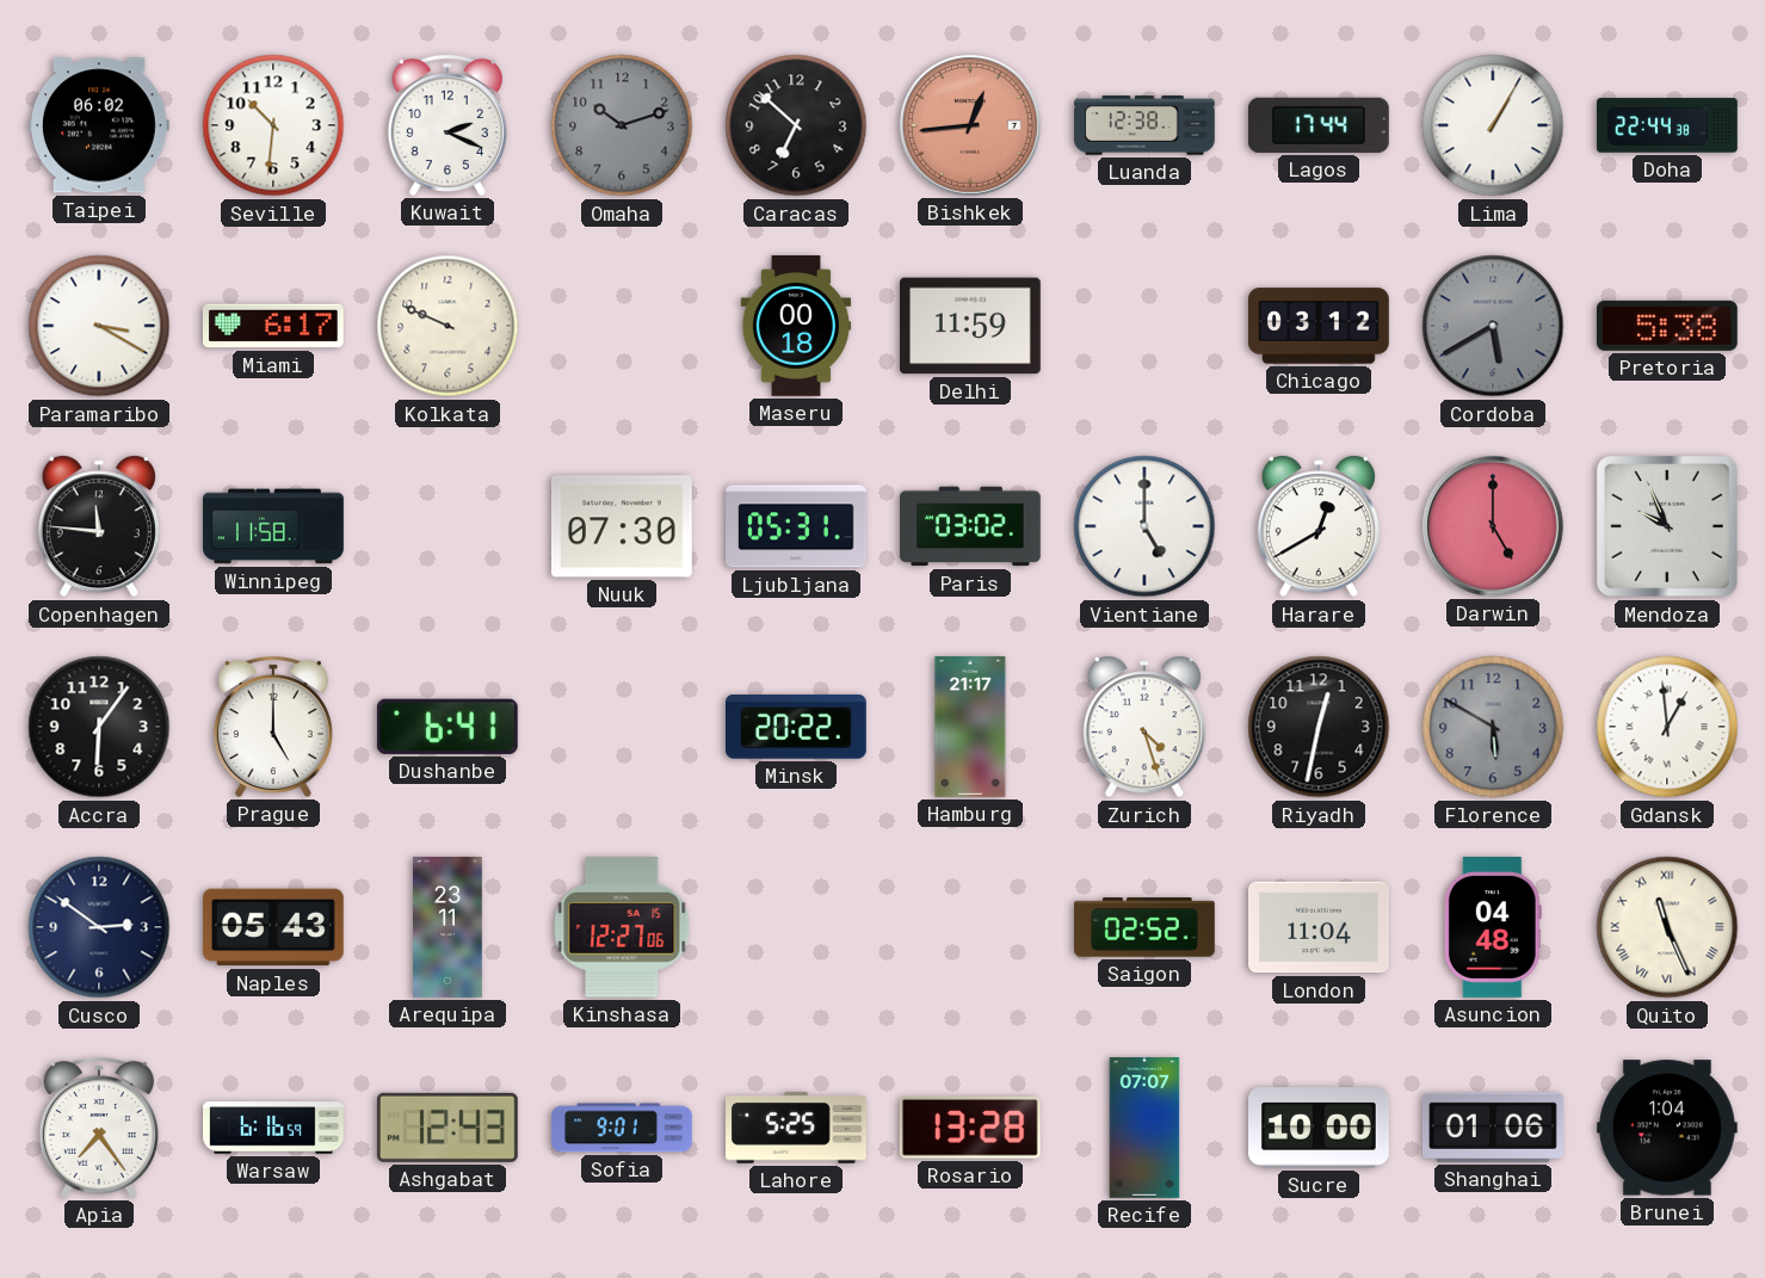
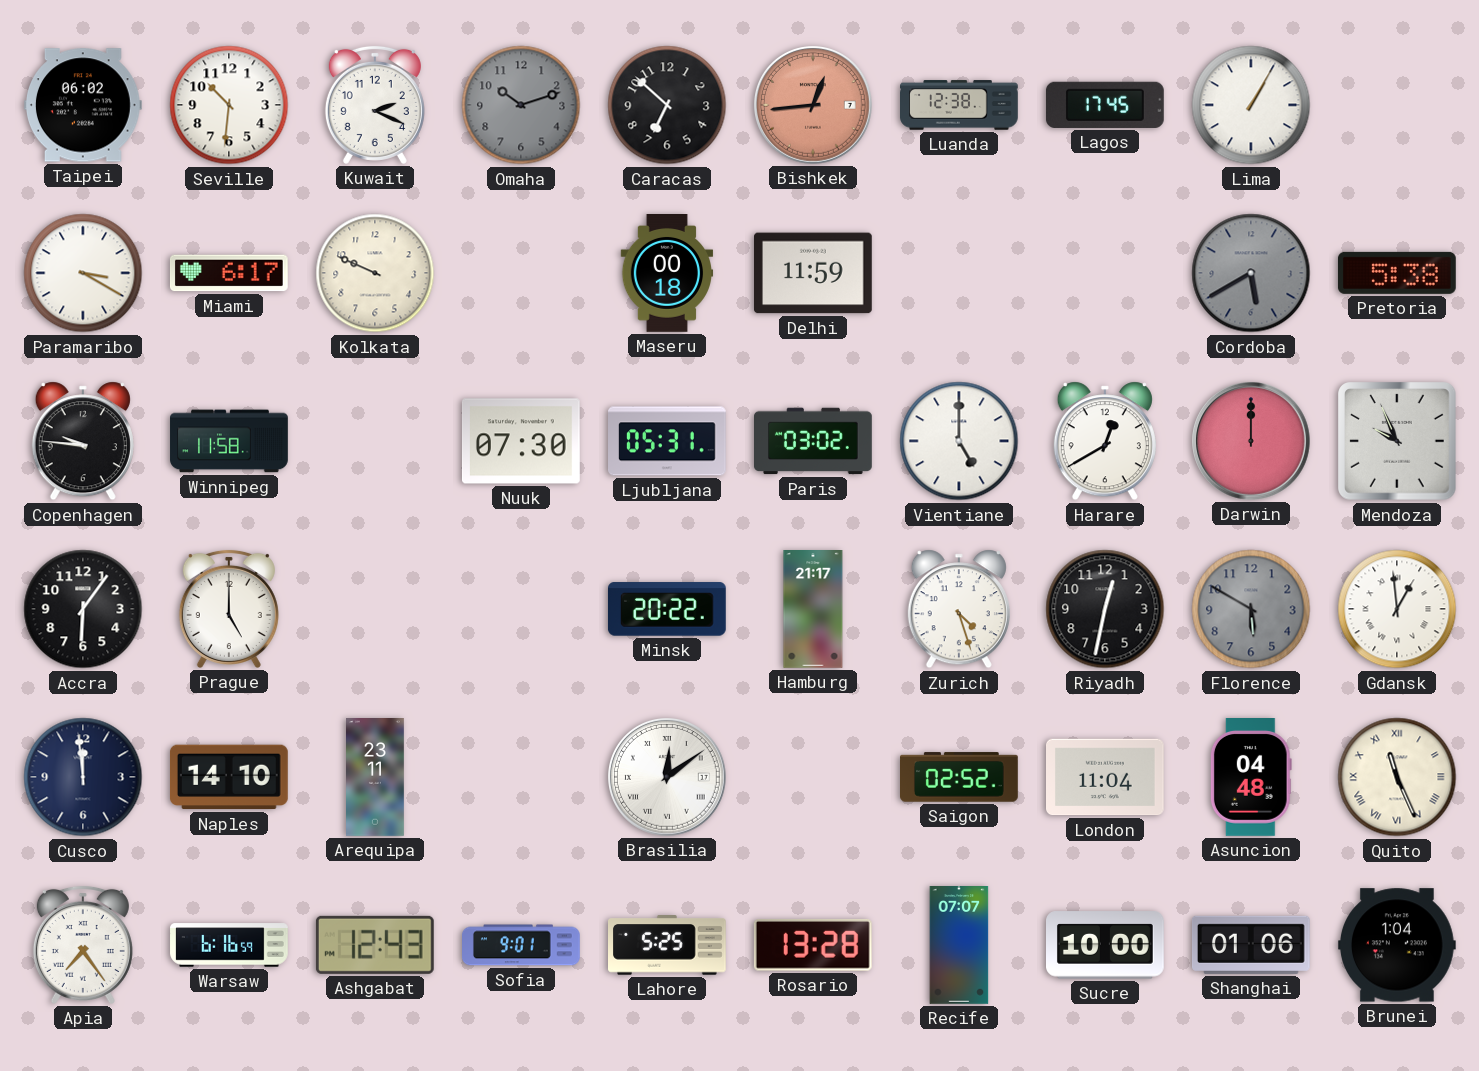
Lagos: 17:44 -> 17:45 (1105, 105)
Doha: 22:44 -> none (1668, 125)
Chicago: 03:12 -> none (1320, 326)
Copenhagen: 11:46 -> 9:46 (83, 441)
Darwin: 5:00 -> 12:00 (1252, 442)
Dushanbe: 6:41 -> none (448, 727)
Cusco: 2:51 -> 11:59 (83, 777)
Naples: 05:43 -> 14:10 (229, 777)
Kinshasa: 12:27 -> none (622, 927)
Brasilia: none -> 12:09 (668, 778)
